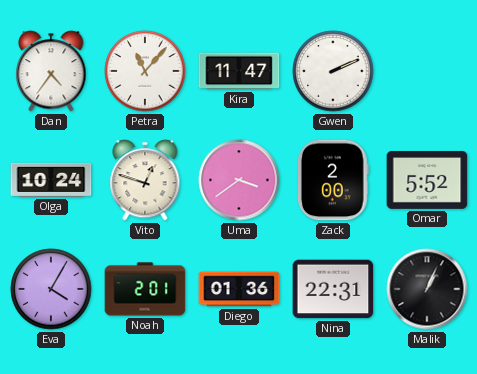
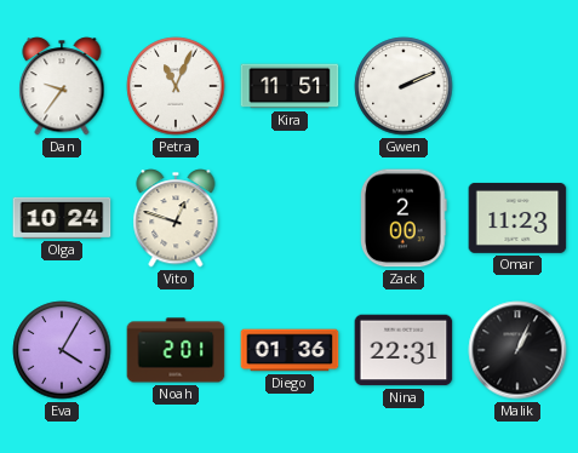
Dan: 4:36 -> 9:36 (62, 86)
Petra: 11:07 -> 11:04 (176, 86)
Kira: 11:47 -> 11:51 (290, 86)
Uma: 3:39 -> none (239, 180)
Omar: 5:52 -> 11:23 (517, 218)
